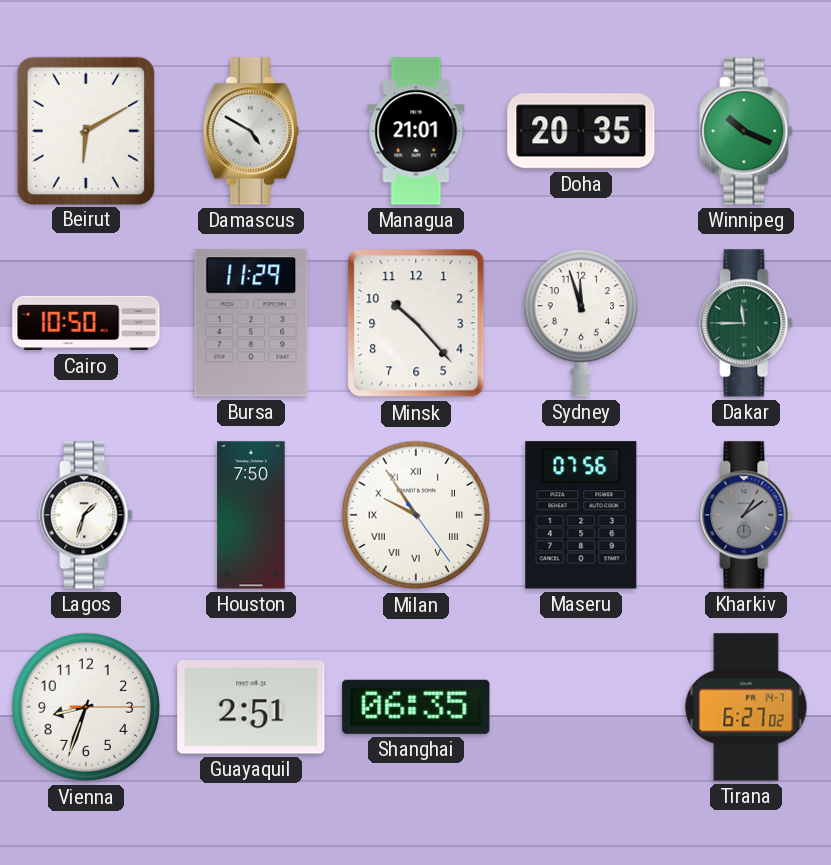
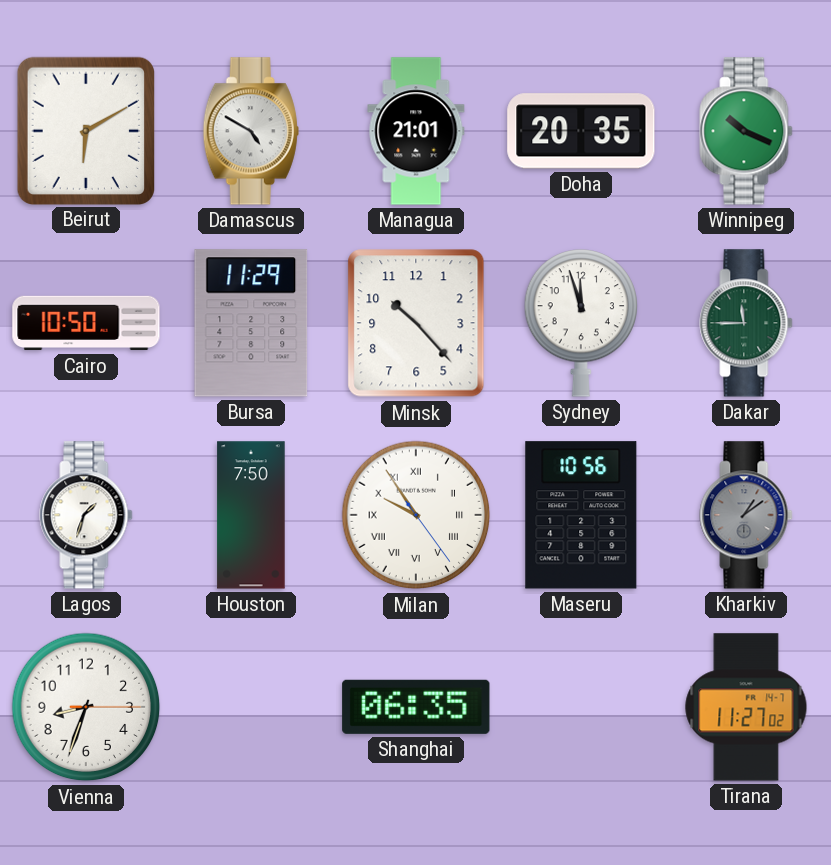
Maseru: 07:56 -> 10:56 (581, 515)
Guayaquil: 2:51 -> none (251, 707)
Tirana: 6:27 -> 11:27 (746, 707)
